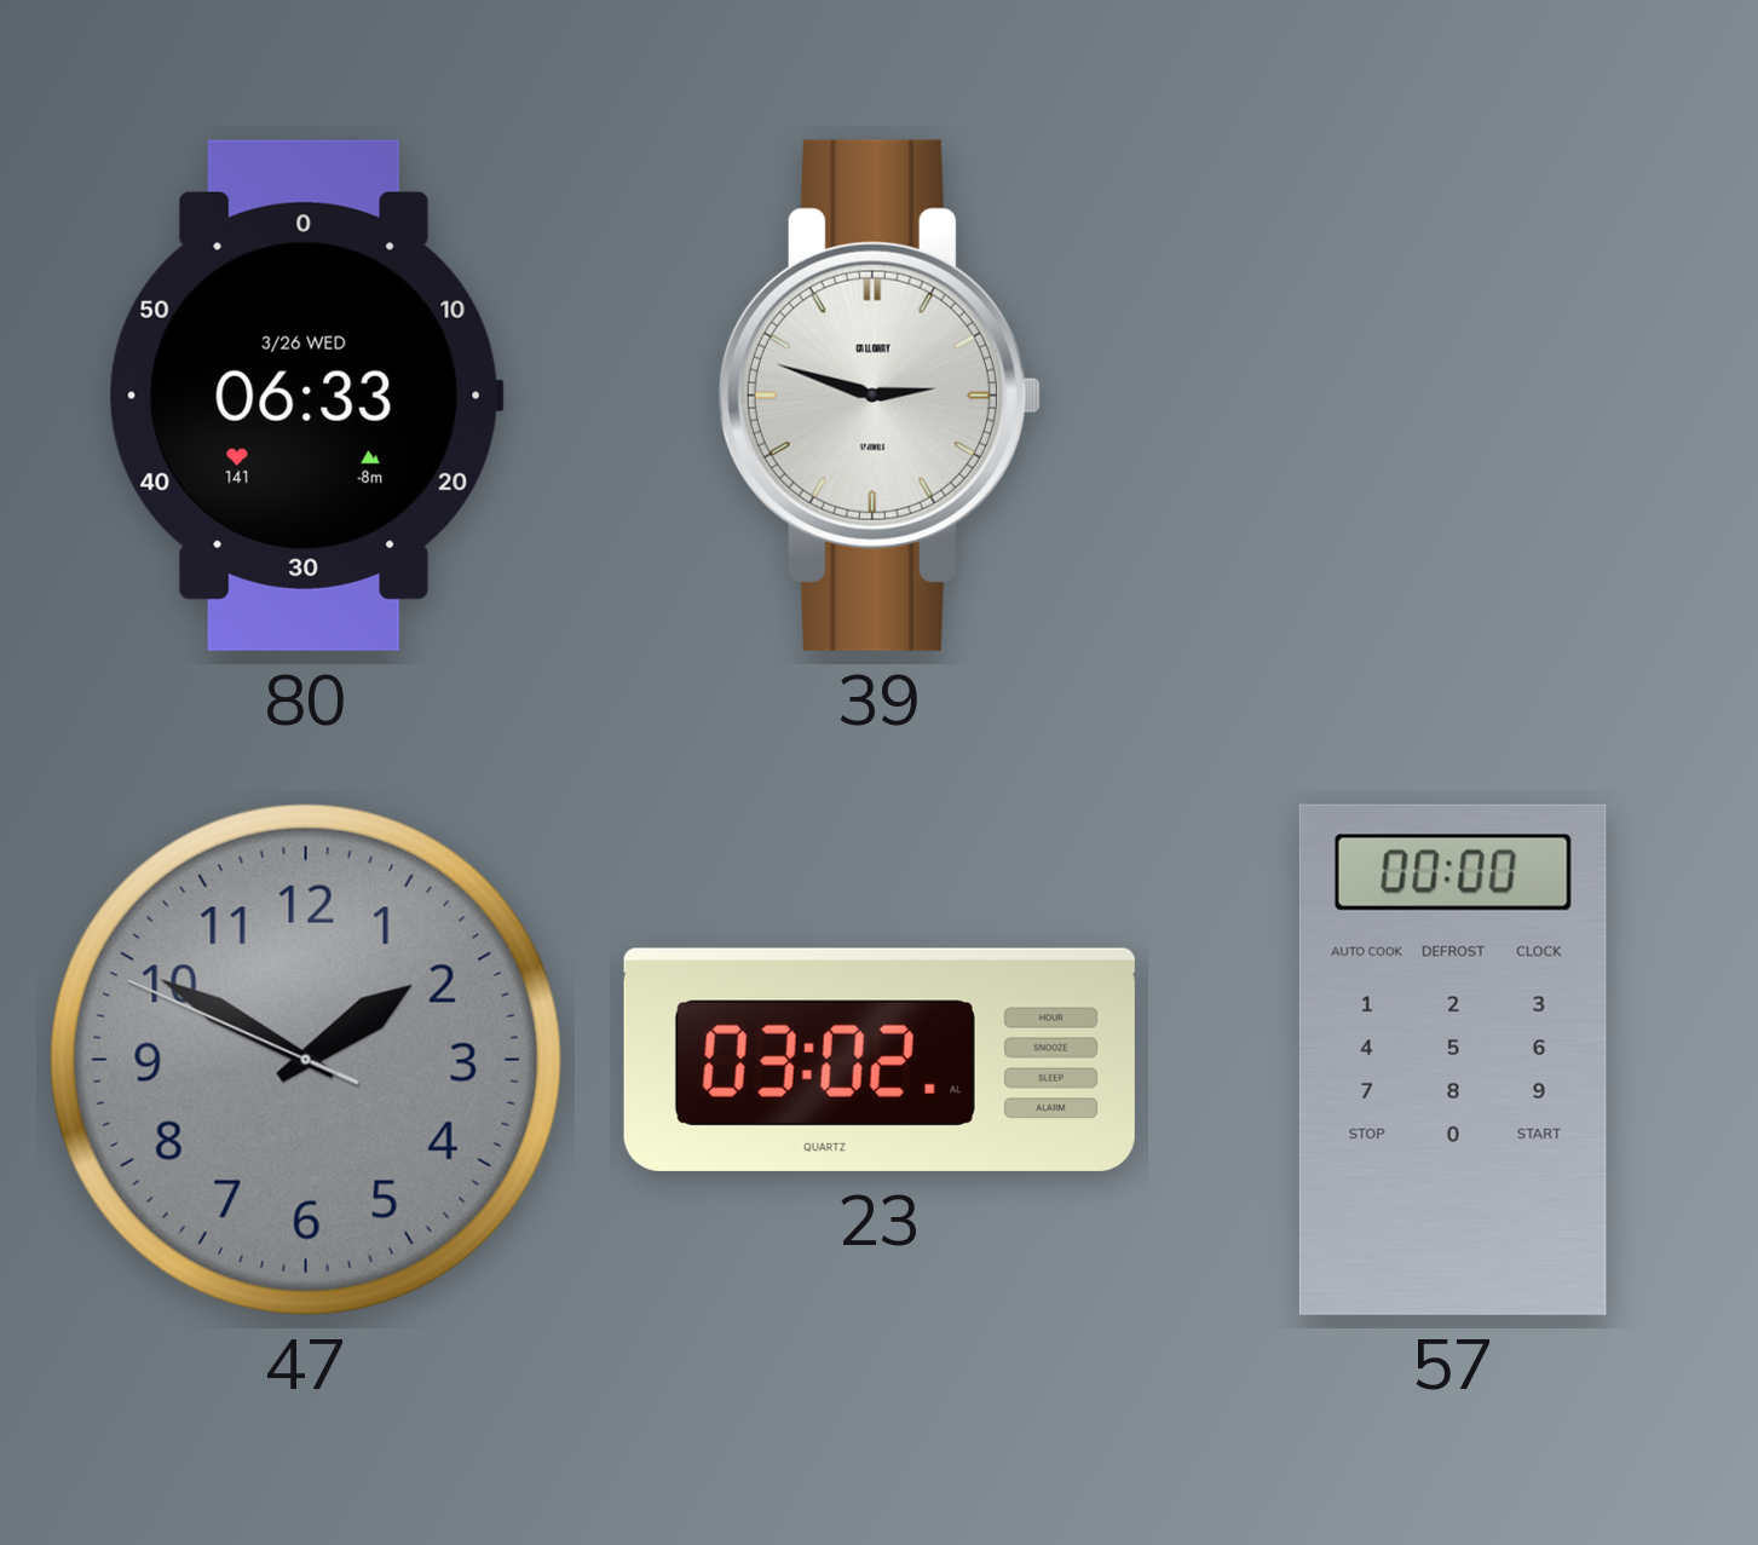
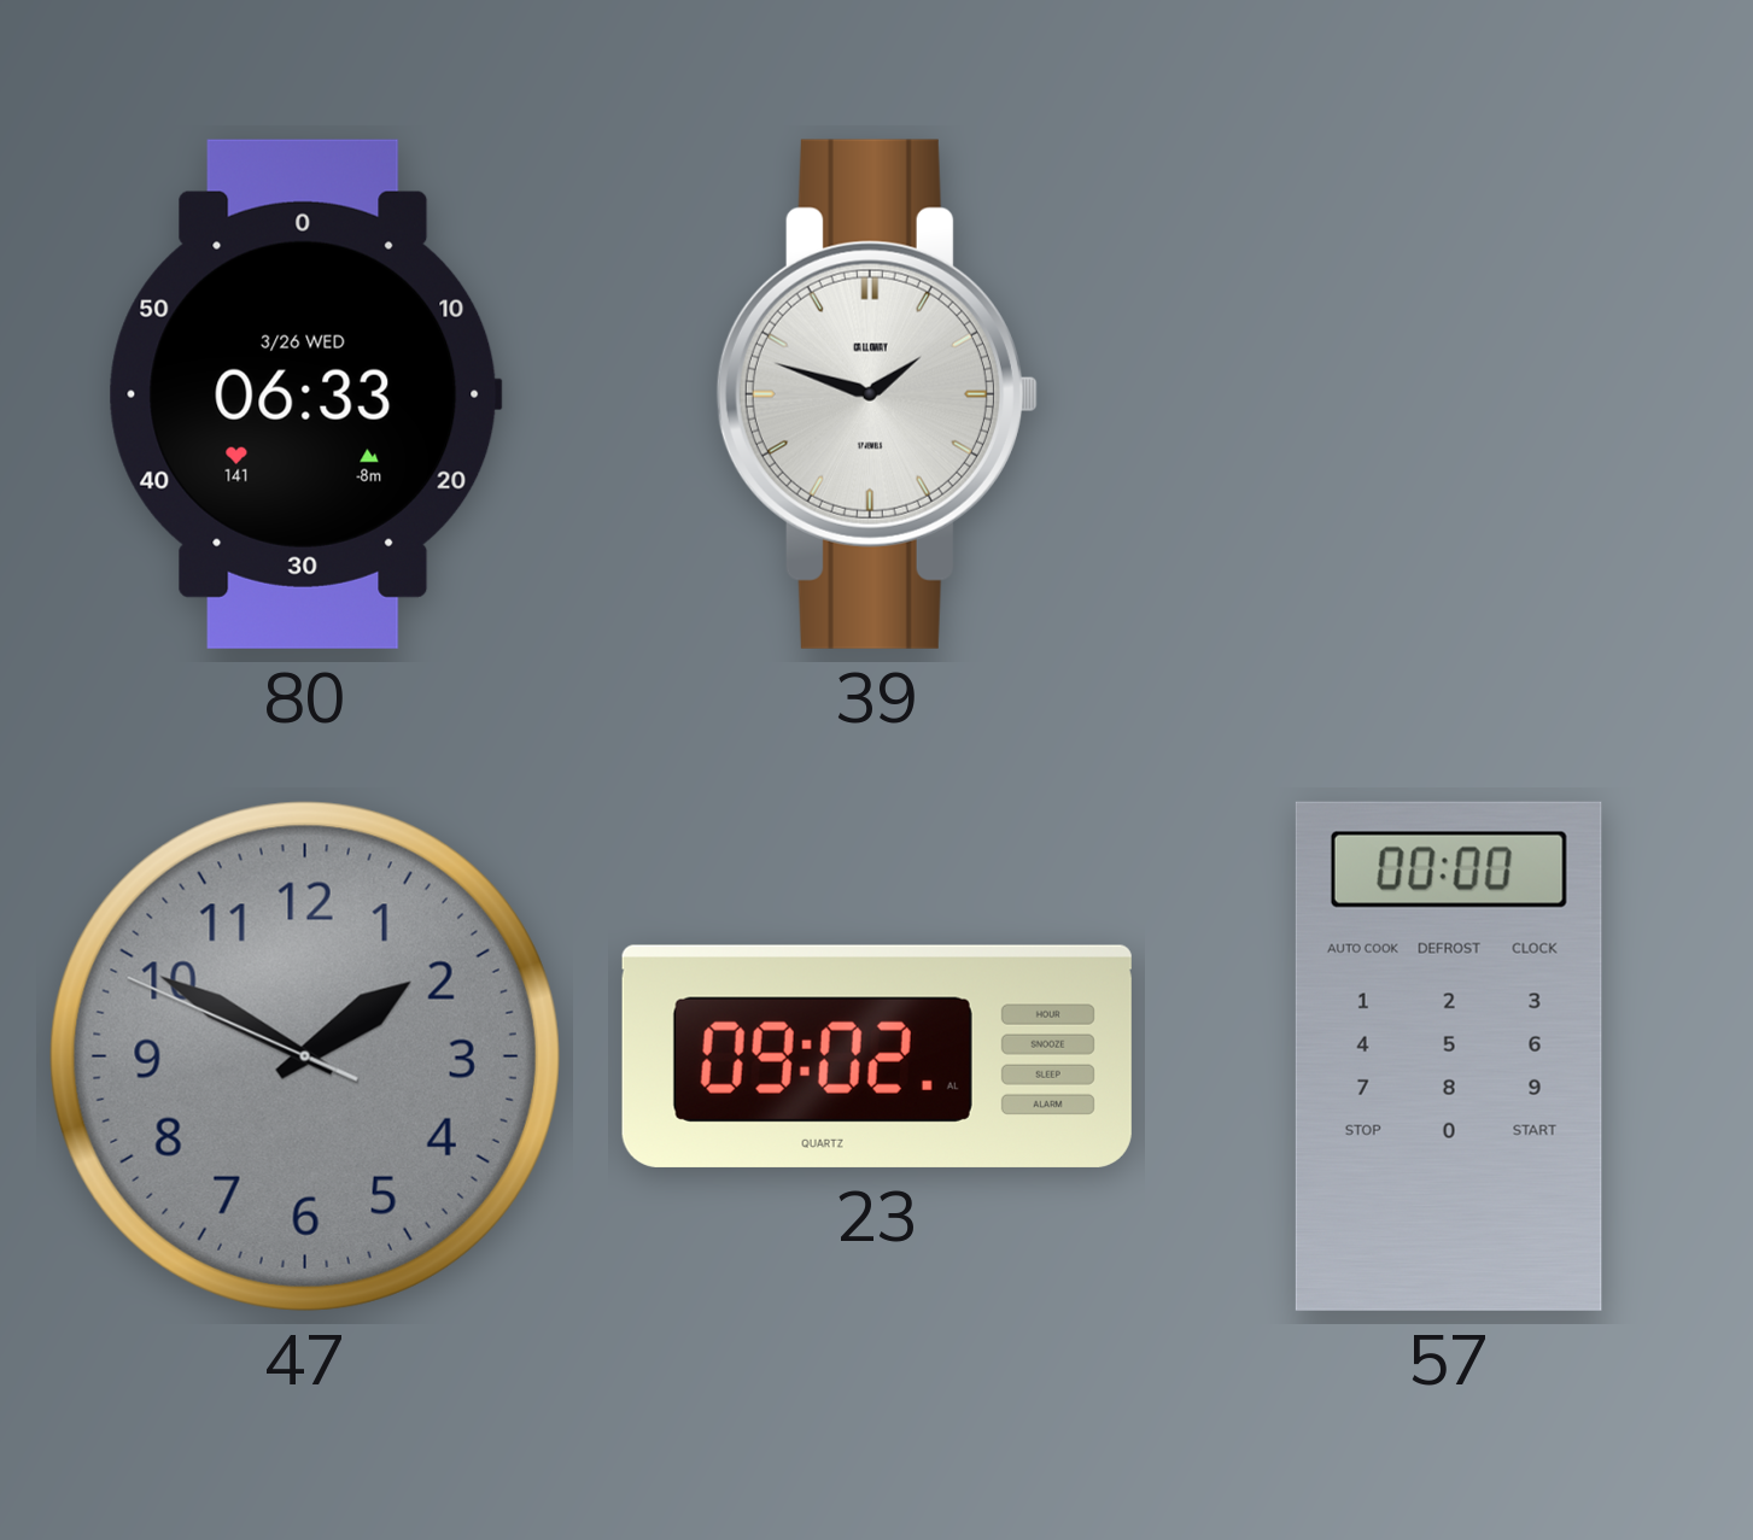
39: 2:48 -> 1:48 (877, 394)
23: 03:02 -> 09:02 (877, 1056)
